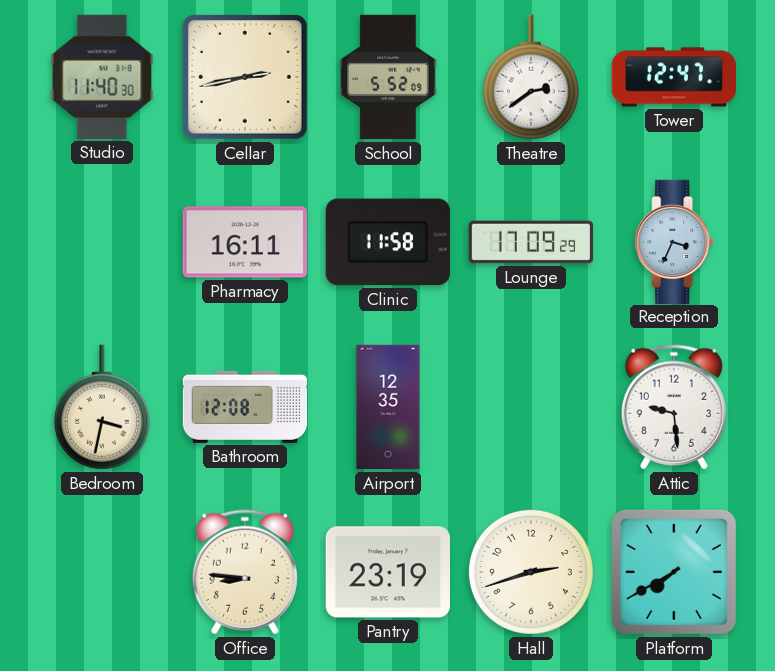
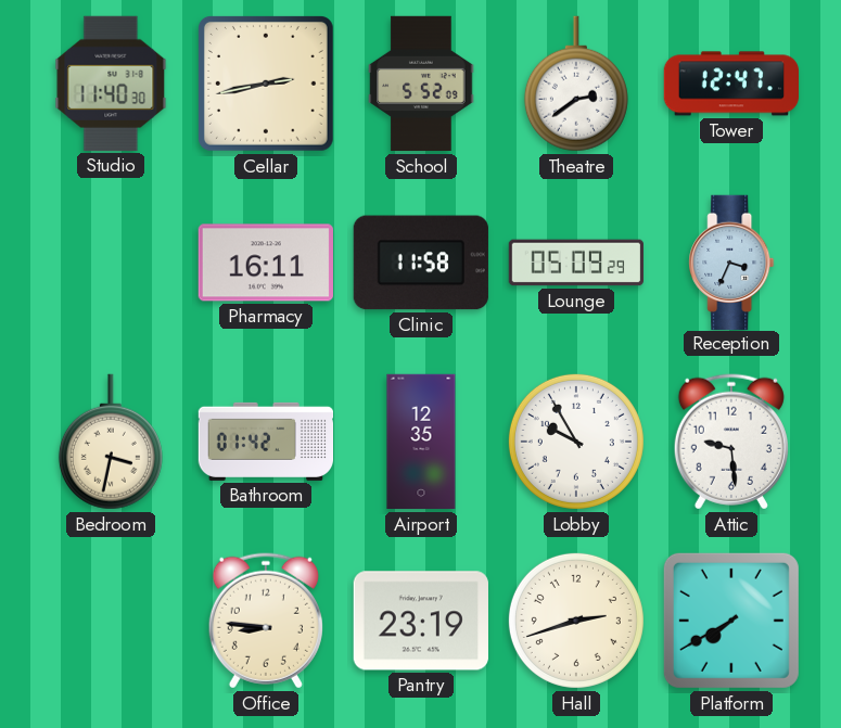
Lounge: 17:09 -> 05:09 (575, 263)
Bathroom: 12:08 -> 01:42 (265, 442)
Lobby: none -> 9:55 (576, 442)
